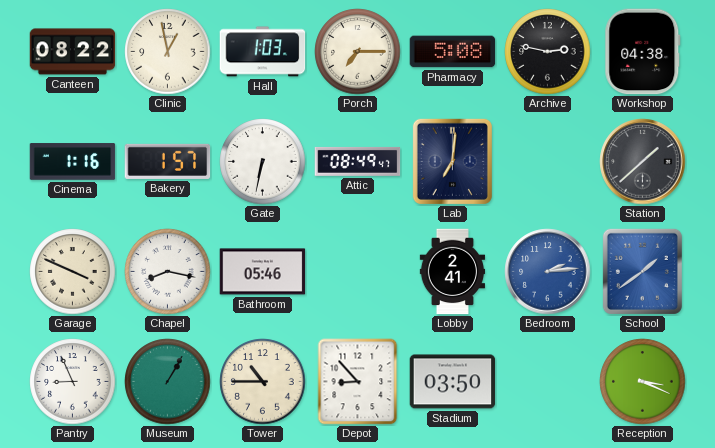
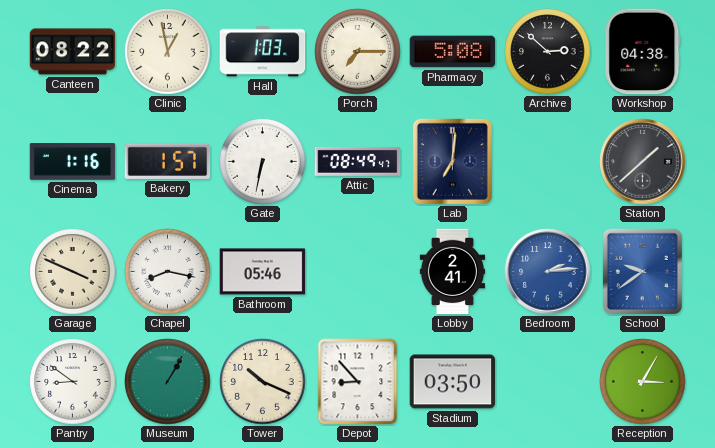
Archive: 2:47 -> 2:52 (548, 52)
School: 1:39 -> 9:39 (642, 271)
Pantry: 8:56 -> 8:51 (73, 382)
Tower: 10:45 -> 10:19 (263, 382)
Reception: 3:19 -> 3:05 (643, 382)
